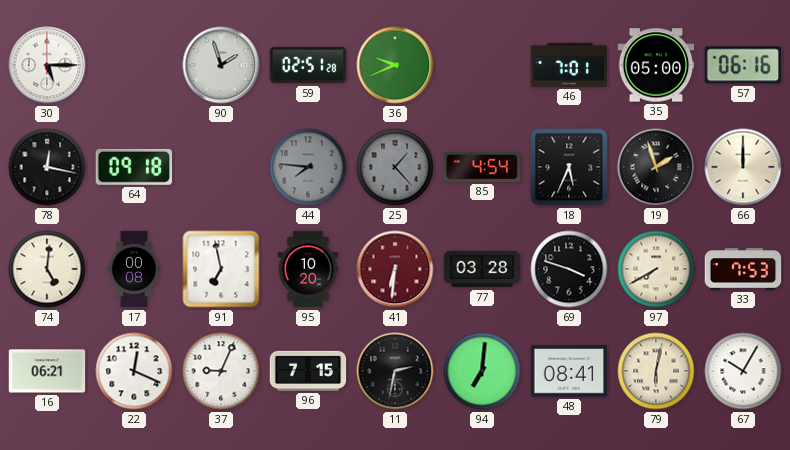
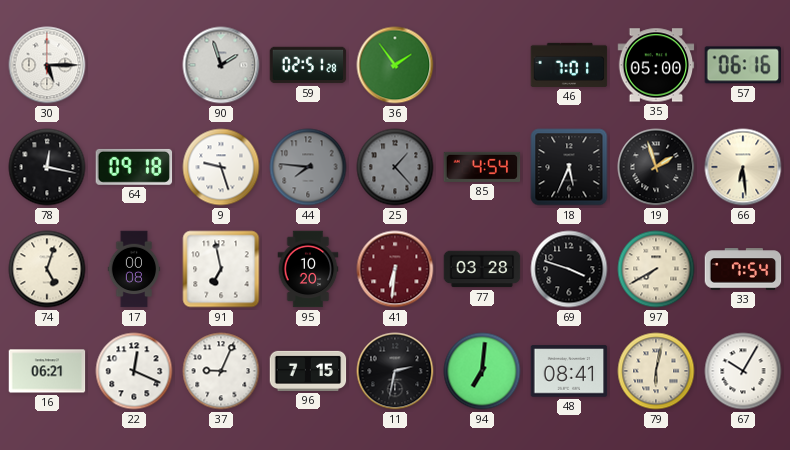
36: 9:41 -> 1:54 (395, 65)
9: none -> 9:27 (221, 167)
66: 12:00 -> 6:29 (743, 167)
74: 5:01 -> 5:03 (47, 269)
33: 7:53 -> 7:54 (743, 269)
